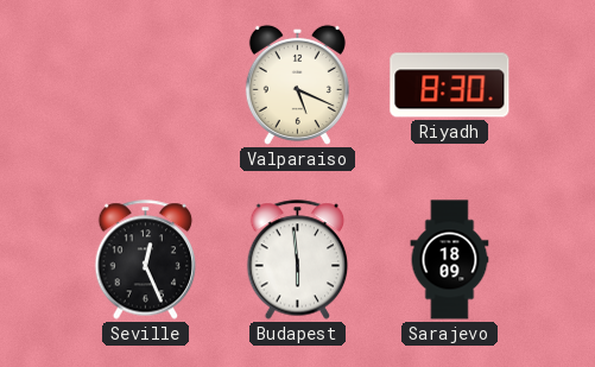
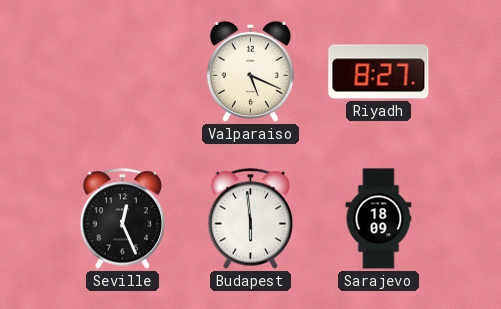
Riyadh: 8:30 -> 8:27 (379, 72)
